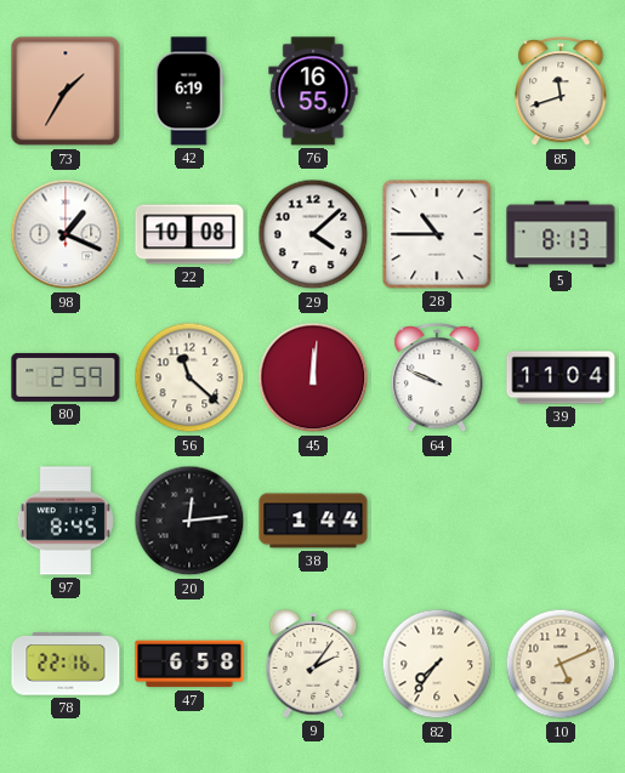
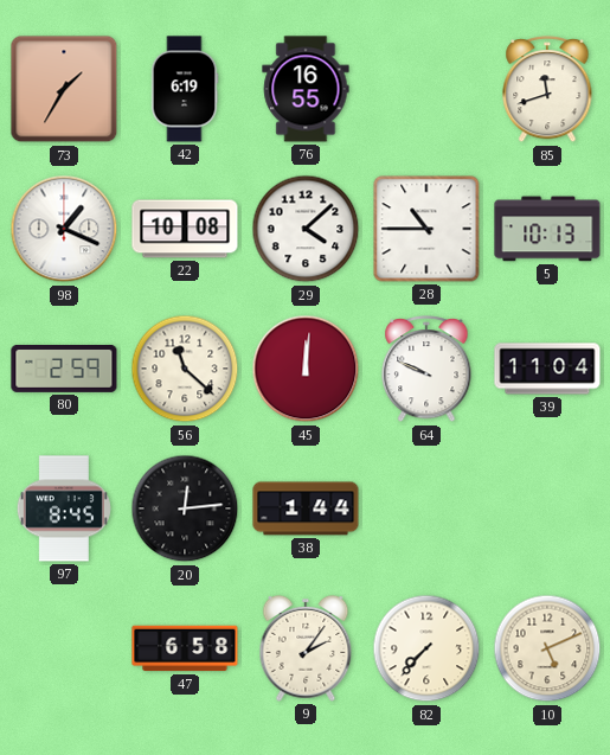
5: 8:13 -> 10:13 (547, 229)
78: 22:16 -> none (66, 664)
82: 7:36 -> 7:37 (426, 648)
